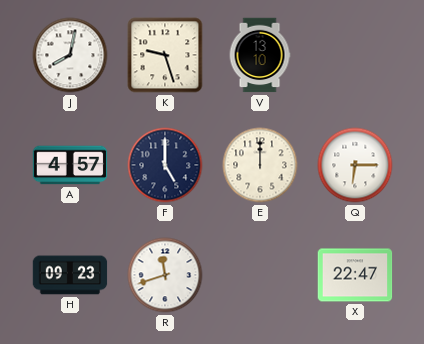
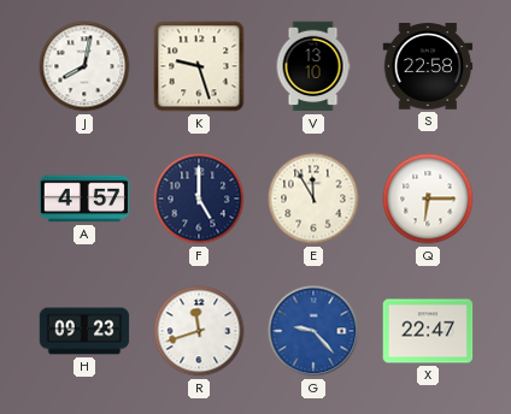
S: none -> 22:58 (428, 66)
E: 12:00 -> 11:55 (313, 199)
G: none -> 9:23 (313, 331)
